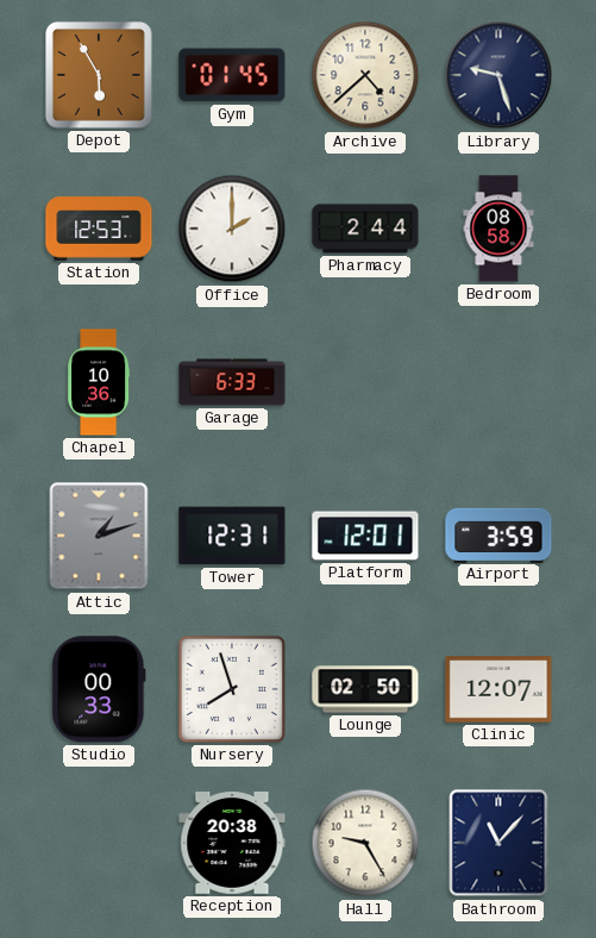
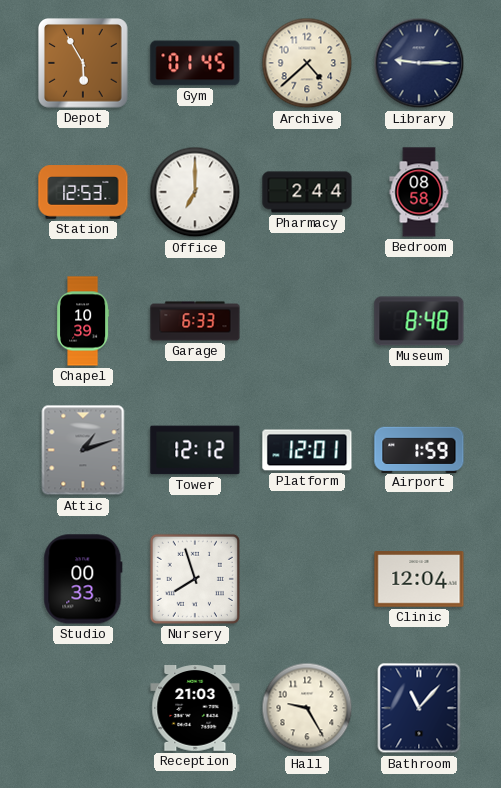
Library: 9:27 -> 9:15 (419, 63)
Office: 2:00 -> 7:00 (195, 192)
Chapel: 10:36 -> 10:39 (83, 321)
Museum: none -> 8:48 (419, 321)
Tower: 12:31 -> 12:12 (195, 450)
Airport: 3:59 -> 1:59 (419, 449)
Lounge: 02:50 -> none (365, 689)
Clinic: 12:07 -> 12:04 (419, 579)
Reception: 20:38 -> 21:03 (195, 709)
